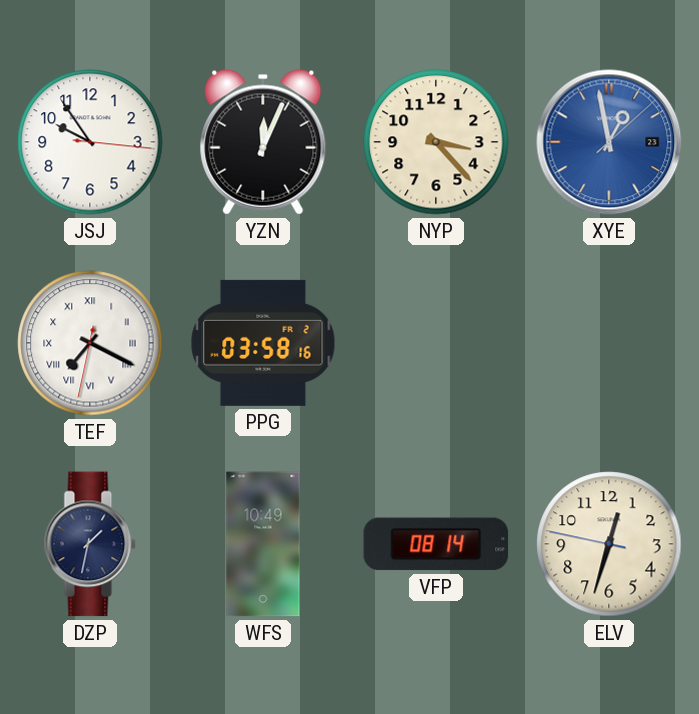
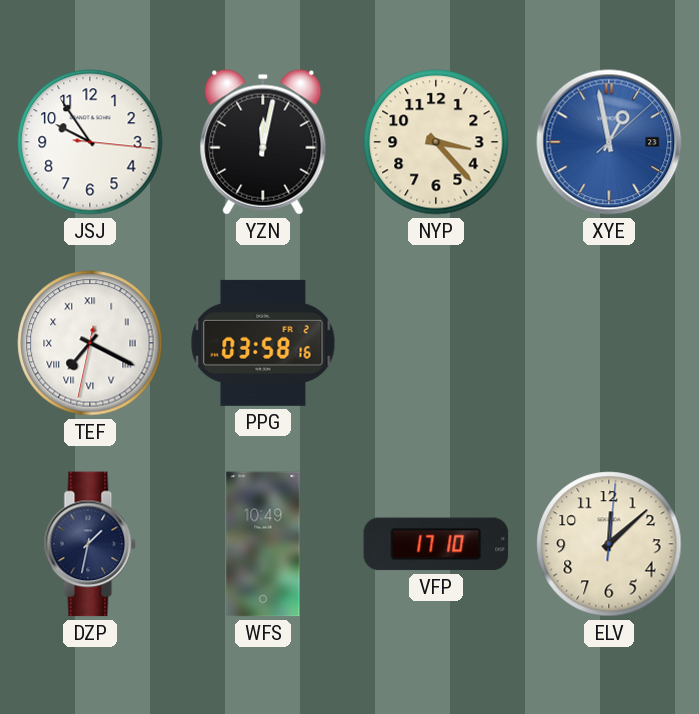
YZN: 12:04 -> 12:02 (263, 142)
VFP: 08:14 -> 17:10 (436, 544)
ELV: 12:32 -> 12:08 (609, 544)
